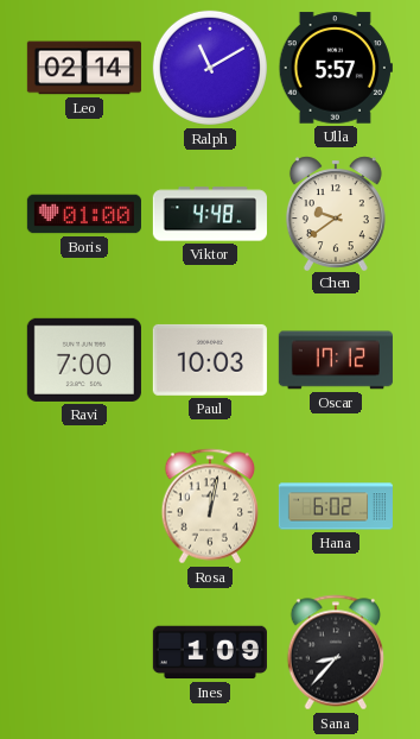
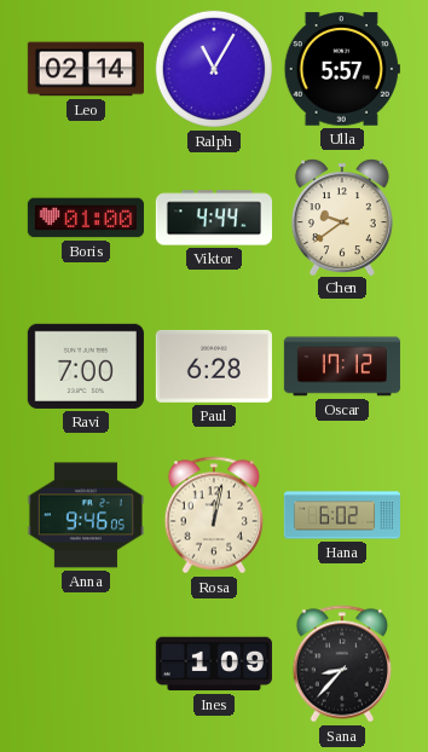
Ralph: 11:10 -> 11:05 (214, 69)
Viktor: 4:48 -> 4:44 (214, 218)
Paul: 10:03 -> 6:28 (214, 366)
Anna: none -> 9:46 (86, 515)
